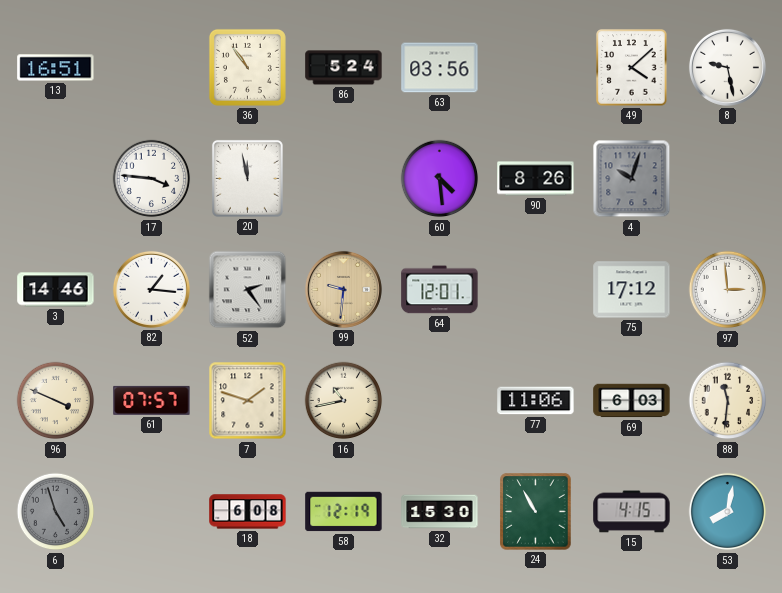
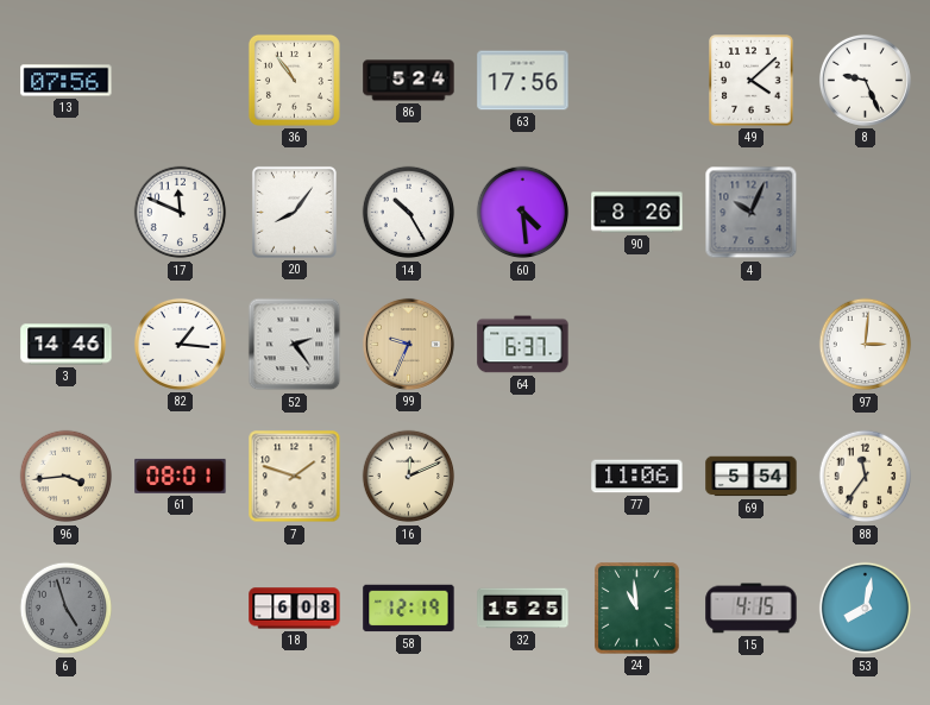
13: 16:51 -> 07:56 (67, 81)
63: 03:56 -> 17:56 (523, 81)
8: 9:28 -> 9:26 (865, 80)
17: 3:46 -> 11:49 (181, 213)
20: 11:58 -> 8:06 (294, 212)
14: none -> 10:25 (409, 213)
4: 10:03 -> 10:04 (752, 213)
99: 9:31 -> 9:34 (408, 344)
64: 12:01 -> 6:37 (523, 345)
75: 17:12 -> none (632, 290)
97: 2:59 -> 3:01 (866, 345)
96: 3:49 -> 3:44 (67, 477)
61: 07:57 -> 08:01 (181, 476)
16: 10:43 -> 12:11 (409, 477)
69: 6:03 -> 5:54 (752, 477)
88: 11:31 -> 11:36 (866, 477)
32: 15:30 -> 15:25 (523, 609)
24: 10:55 -> 10:59 (637, 609)
